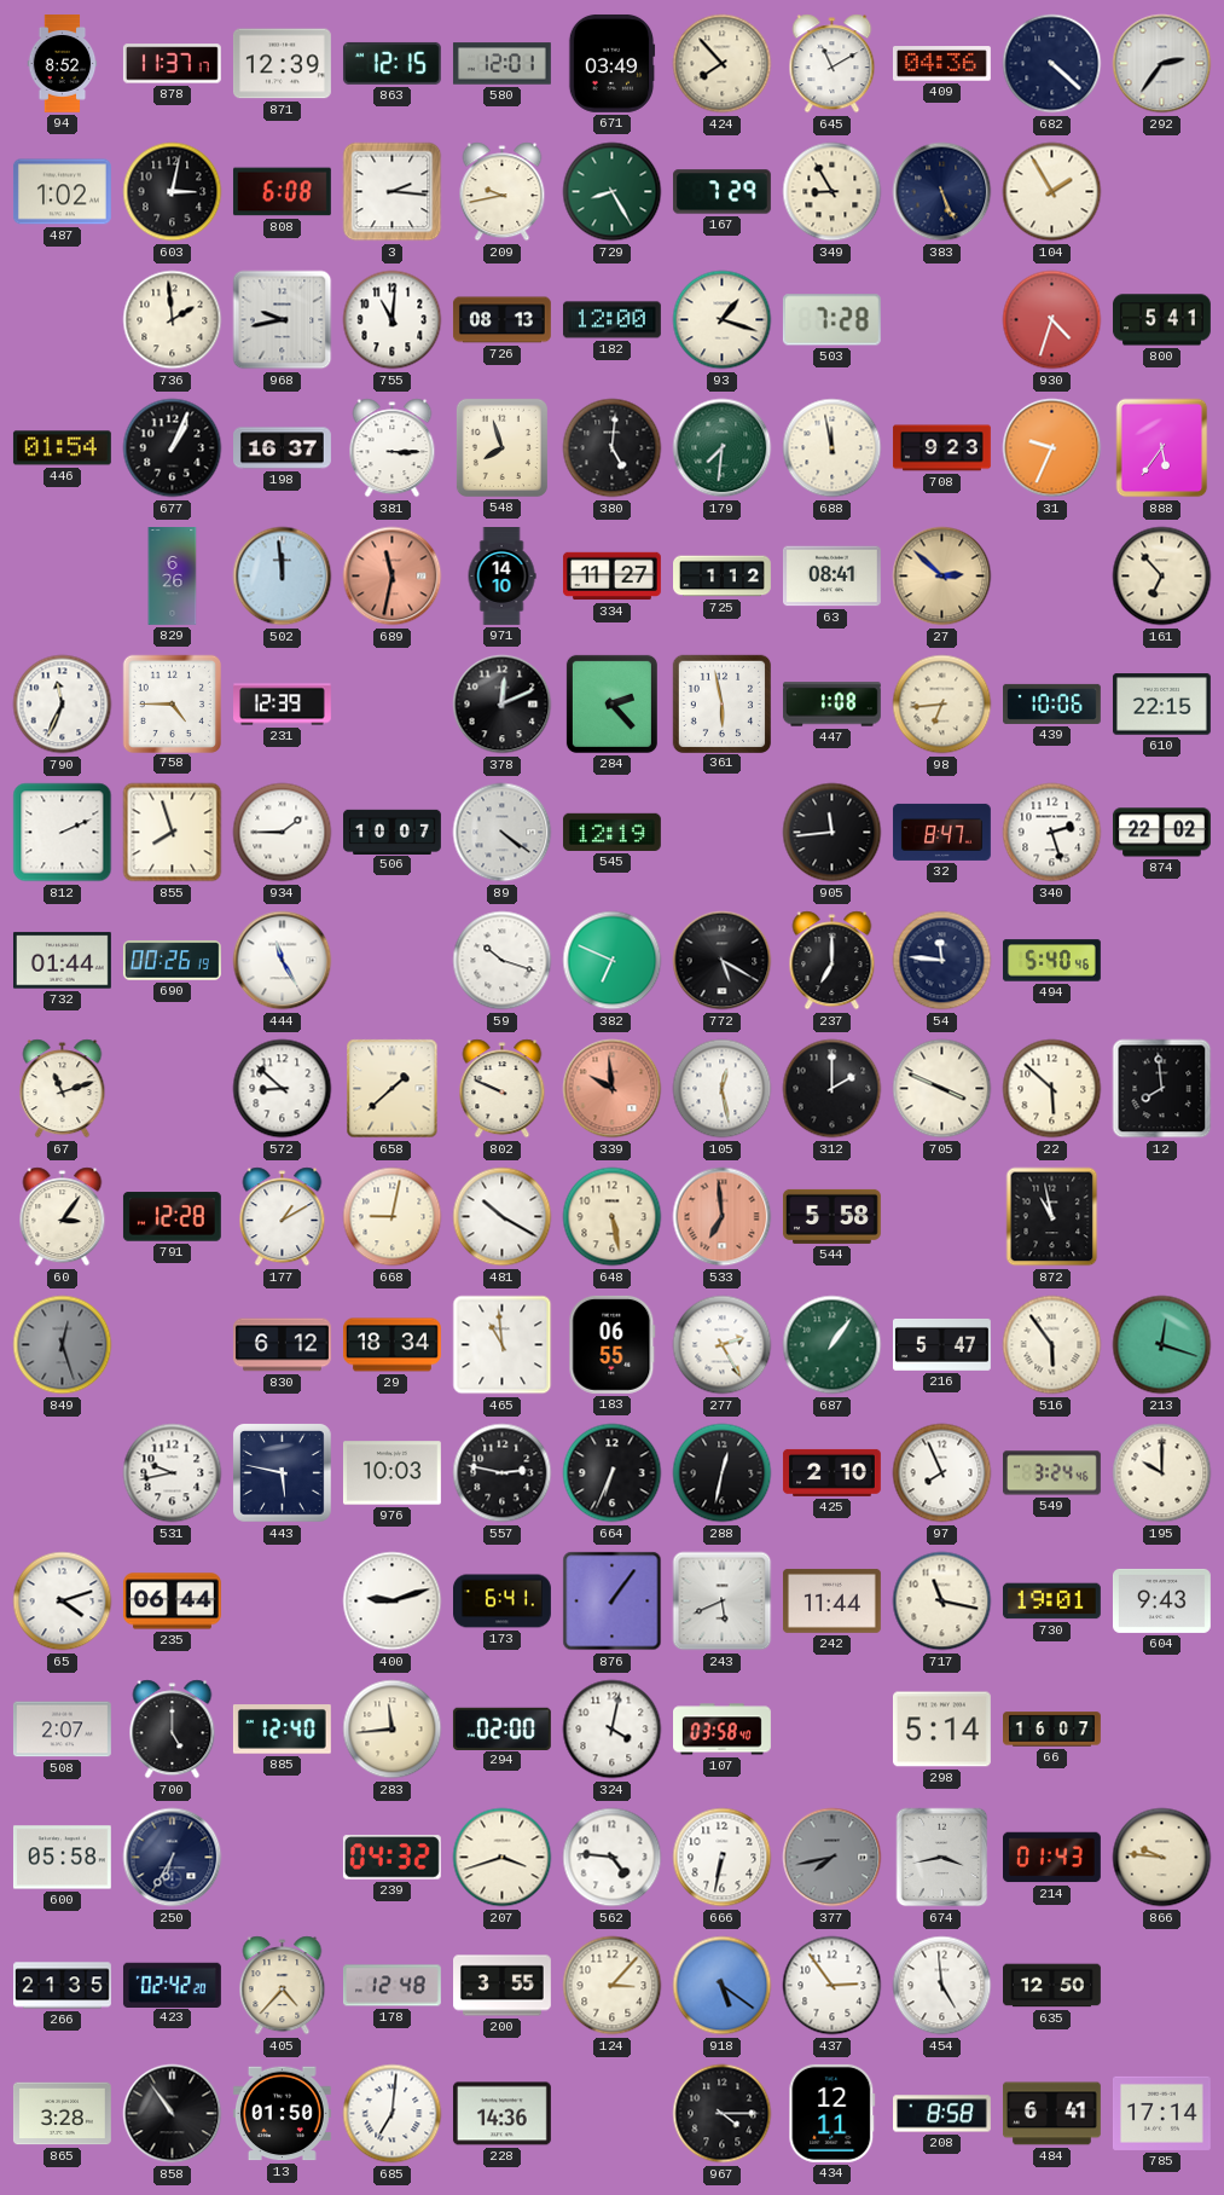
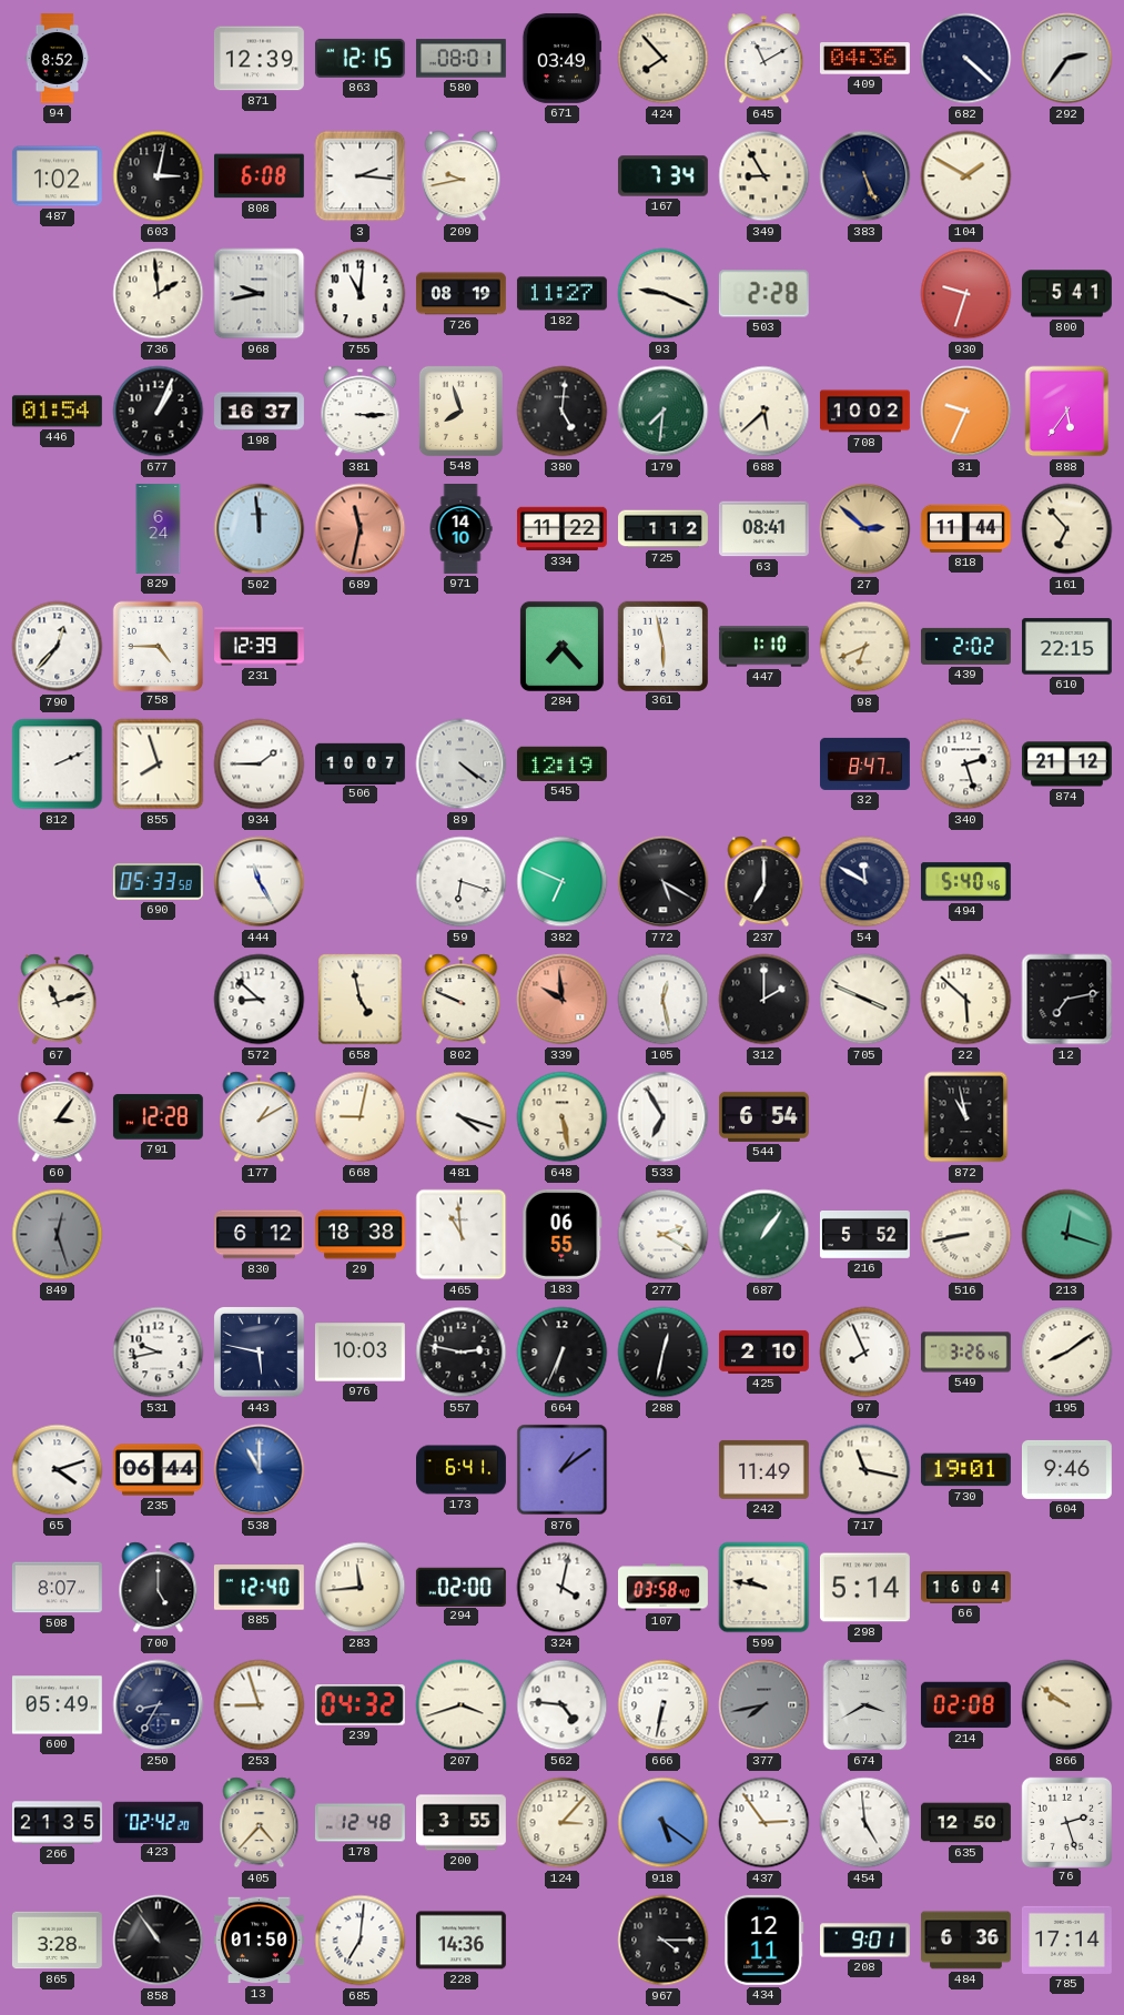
878: 11:37 -> none (172, 64)
580: 12:01 -> 08:01 (460, 59)
729: 8:25 -> none (613, 192)
167: 7:29 -> 7:34 (662, 176)
104: 1:55 -> 1:50 (966, 176)
726: 08:13 -> 08:19 (460, 294)
182: 12:00 -> 11:27 (561, 294)
93: 1:18 -> 9:19 (664, 294)
503: 7:28 -> 2:28 (763, 294)
930: 4:33 -> 9:33 (966, 294)
688: 11:58 -> 5:38 (764, 412)
708: 9:23 -> 10:02 (864, 412)
829: 6:26 -> 6:24 (159, 529)
334: 11:27 -> 11:22 (561, 529)
818: none -> 11:44 (965, 528)
790: 11:34 -> 12:37 (58, 647)
378: 12:11 -> none (503, 705)
284: 2:23 -> 7:23 (561, 646)
447: 1:08 -> 1:10 (763, 647)
98: 6:44 -> 6:41 (865, 647)
439: 10:06 -> 2:02 (966, 646)
905: 11:44 -> none (833, 833)
874: 22:02 -> 21:12 (1067, 765)
732: 01:44 -> none (62, 961)
690: 00:26 -> 05:33 (158, 882)
59: 10:18 -> 6:18 (462, 882)
54: 11:46 -> 11:50 (865, 882)
658: 1:38 -> 4:58 (361, 1000)
12: 7:59 -> 7:13 (1067, 1000)
481: 10:20 -> 4:18 (462, 1117)
533: 6:59 -> 6:55 (664, 1117)
533 dial: salmon -> white (664, 1117)
544: 5:58 -> 6:54 (763, 1116)
29: 18:34 -> 18:38 (361, 1235)
277: 2:25 -> 2:20 (664, 1235)
216: 5:47 -> 5:52 (865, 1234)
516: 5:54 -> 8:43 (966, 1235)
549: 3:24 -> 3:26 (965, 1353)
195: 10:00 -> 8:09 (1067, 1353)
538: none -> 11:00 (260, 1470)
400: 9:12 -> none (393, 1602)
876: 1:06 -> 1:09 (563, 1470)
243: 5:41 -> none (723, 1602)
242: 11:44 -> 11:49 (763, 1469)
604: 9:43 -> 9:46 (1066, 1469)
508: 2:07 -> 8:07 (57, 1588)
599: none -> 9:47 (764, 1588)
66: 16:07 -> 16:04 (966, 1588)
600: 05:58 -> 05:49 (57, 1705)
250: 6:35 -> 8:35 (159, 1705)
253: none -> 8:57 (260, 1705)
674: 3:43 -> 3:40 (865, 1705)
214: 01:43 -> 02:08 (965, 1705)
866: 9:46 -> 9:51 (1067, 1705)
76: none -> 2:27 (1066, 1822)
208: 8:58 -> 9:01 (865, 1941)
484: 6:41 -> 6:36 (965, 1941)
